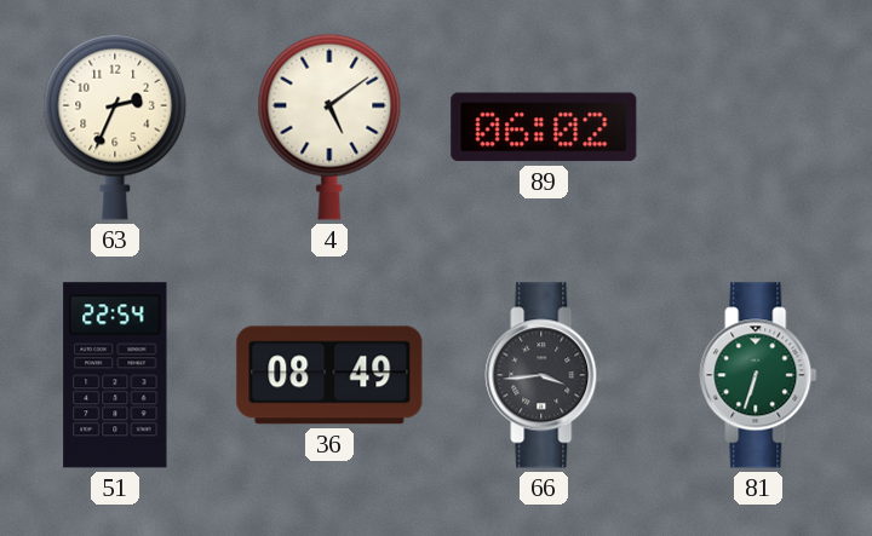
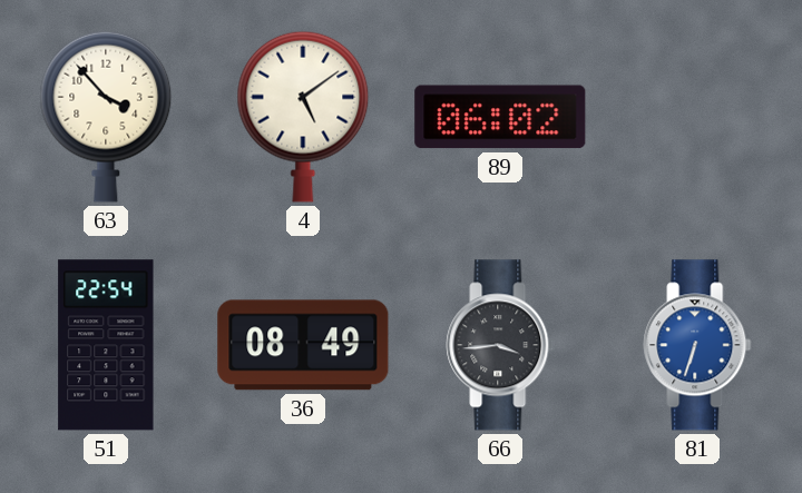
63: 2:34 -> 3:53 (106, 117)
81 dial: green -> blue (697, 345)
